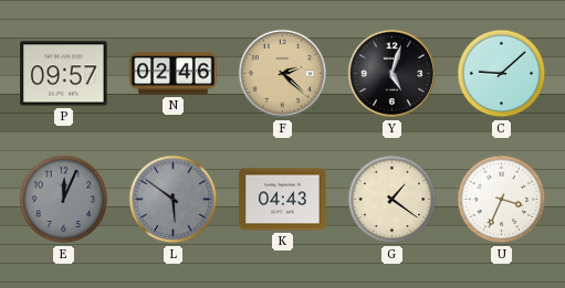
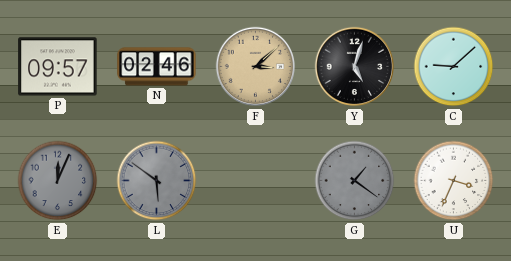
F: 2:22 -> 3:08 (256, 67)
K: 04:43 -> none (283, 200)
G dial: cream -> grey (355, 181)
